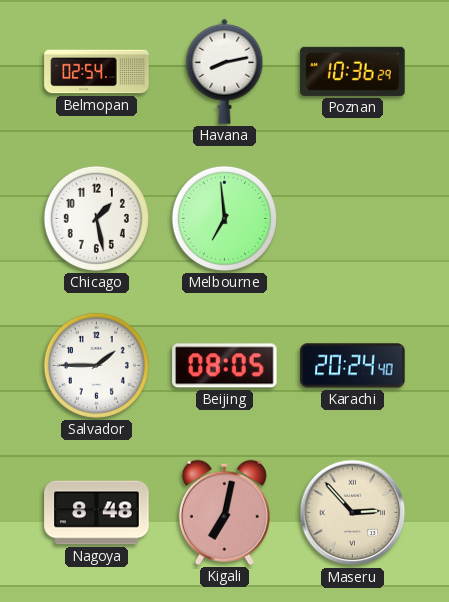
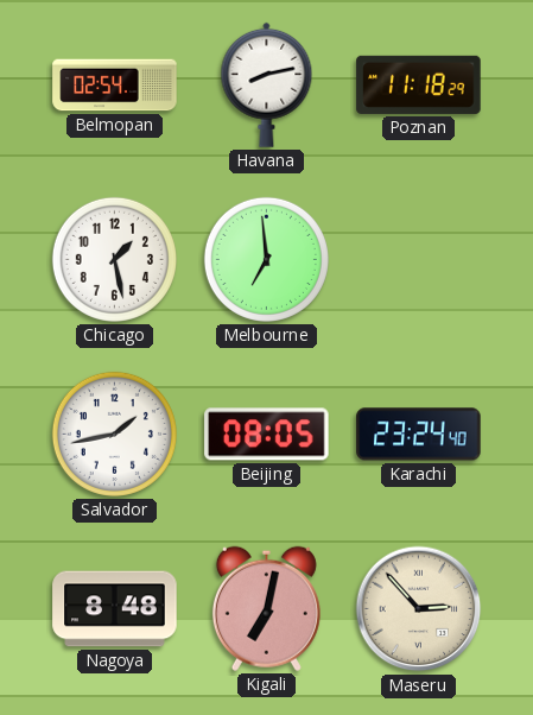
Poznan: 10:36 -> 11:18 (419, 84)
Salvador: 1:45 -> 1:43 (114, 434)
Karachi: 20:24 -> 23:24 (419, 435)
